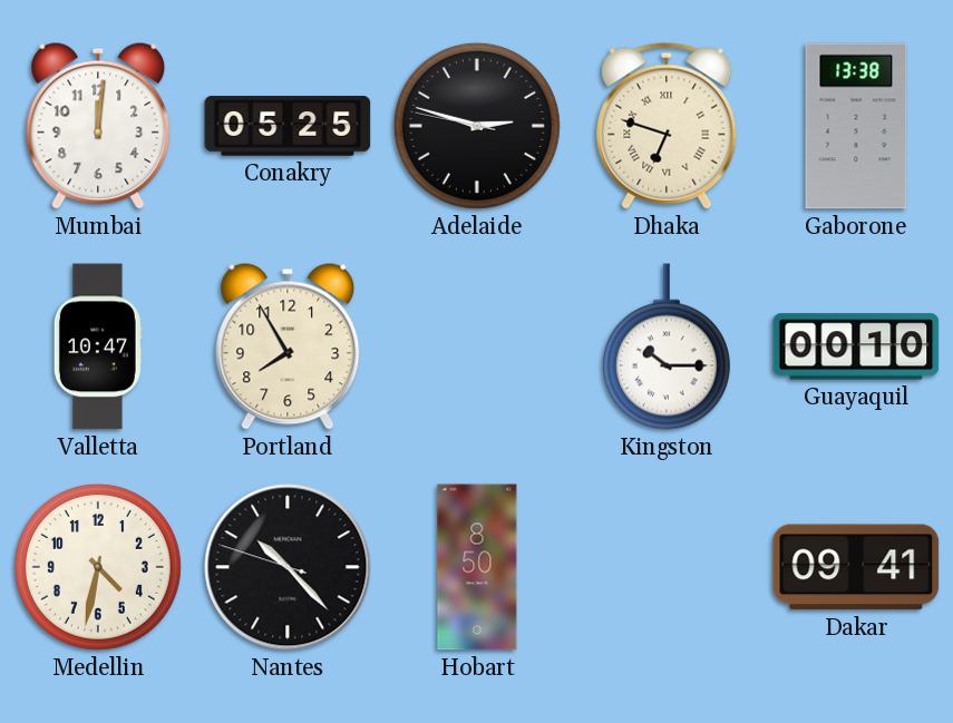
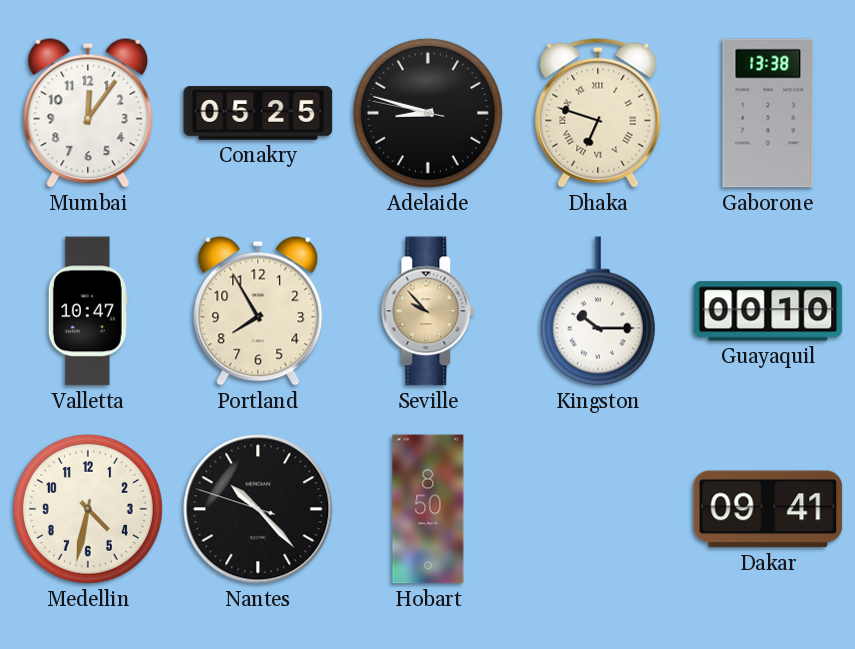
Mumbai: 12:01 -> 12:06 (88, 113)
Adelaide: 2:47 -> 8:47 (428, 113)
Seville: none -> 9:53 (428, 311)
